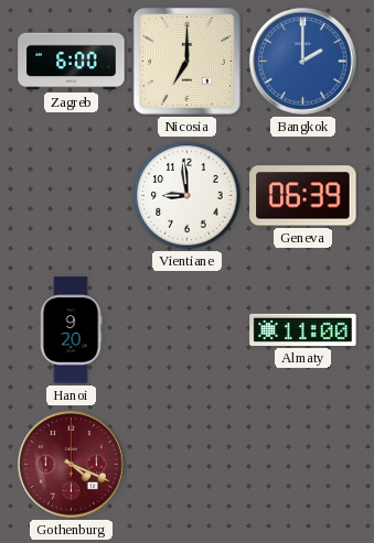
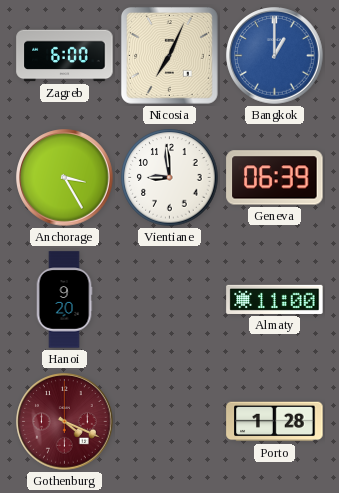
Nicosia: 7:00 -> 7:04 (169, 55)
Bangkok: 2:00 -> 1:00 (275, 56)
Anchorage: none -> 3:25 (65, 178)
Porto: none -> 1:28 (275, 422)
